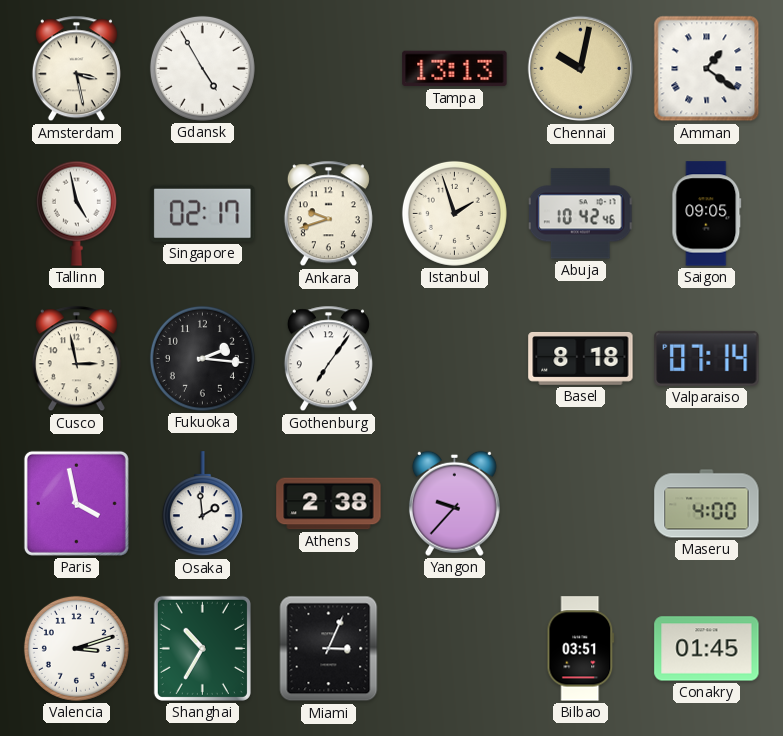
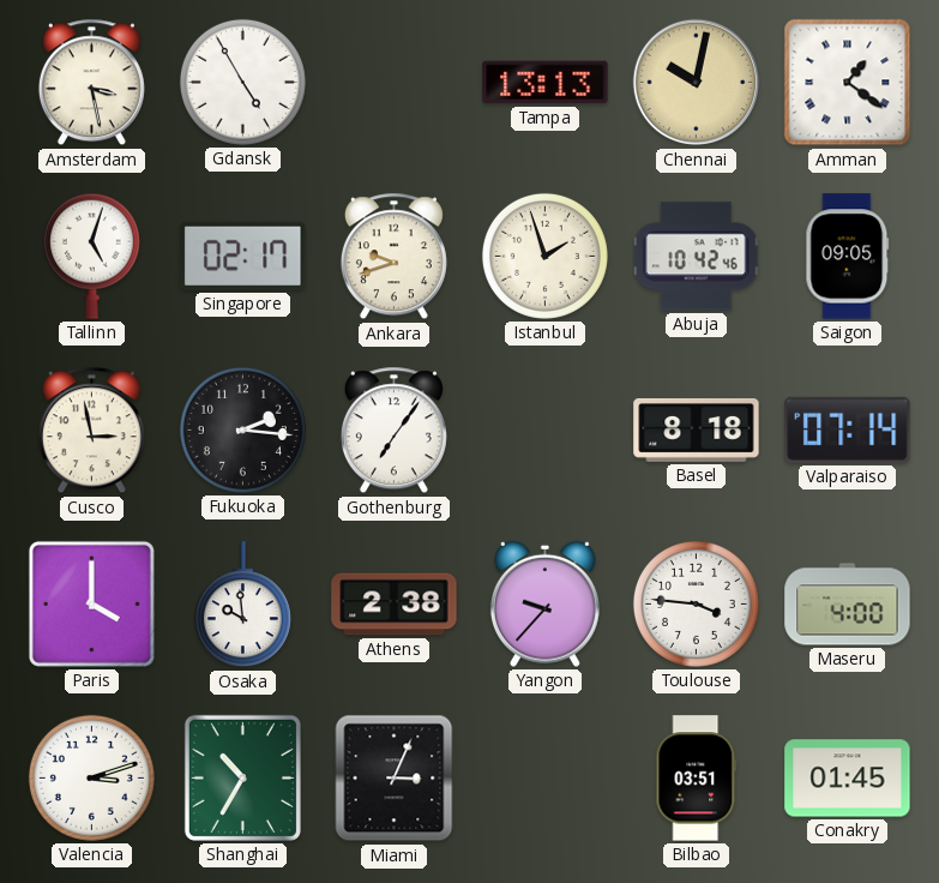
Tallinn: 4:58 -> 5:03 (91, 256)
Paris: 3:58 -> 4:00 (91, 603)
Osaka: 1:59 -> 9:59 (242, 605)
Toulouse: none -> 3:46 (696, 603)
